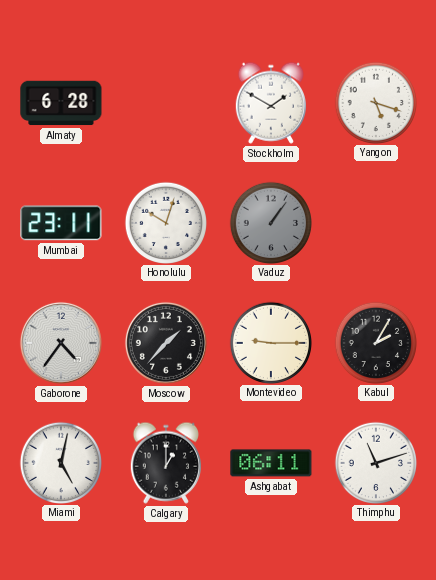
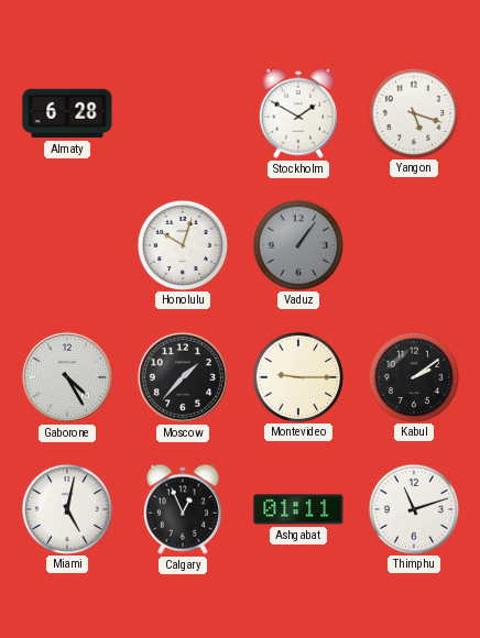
Mumbai: 23:11 -> none (61, 223)
Gaborone: 4:36 -> 4:25 (67, 377)
Kabul: 2:05 -> 2:09 (414, 376)
Calgary: 1:00 -> 12:56 (182, 509)
Ashgabat: 06:11 -> 01:11 (298, 509)
